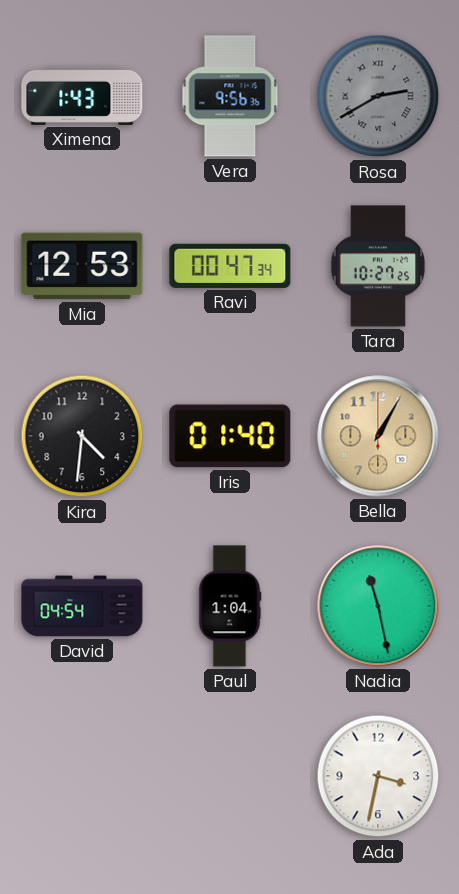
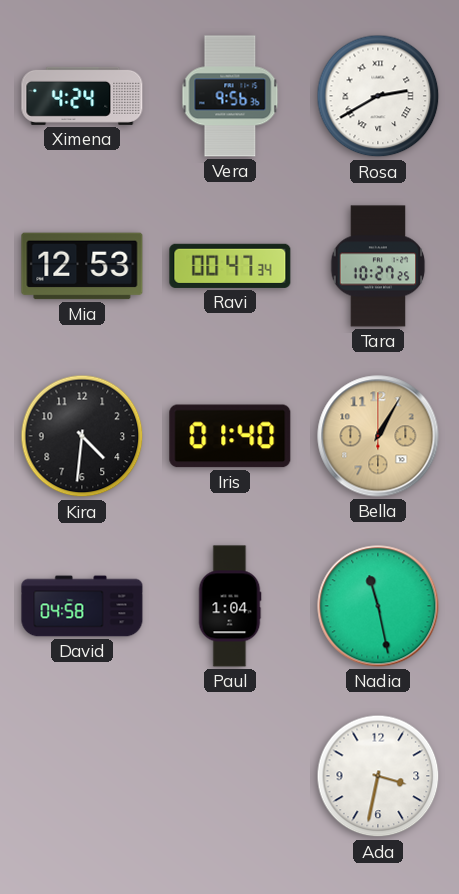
Ximena: 1:43 -> 4:24 (82, 96)
Rosa dial: grey -> white (378, 96)
David: 04:54 -> 04:58 (82, 606)
